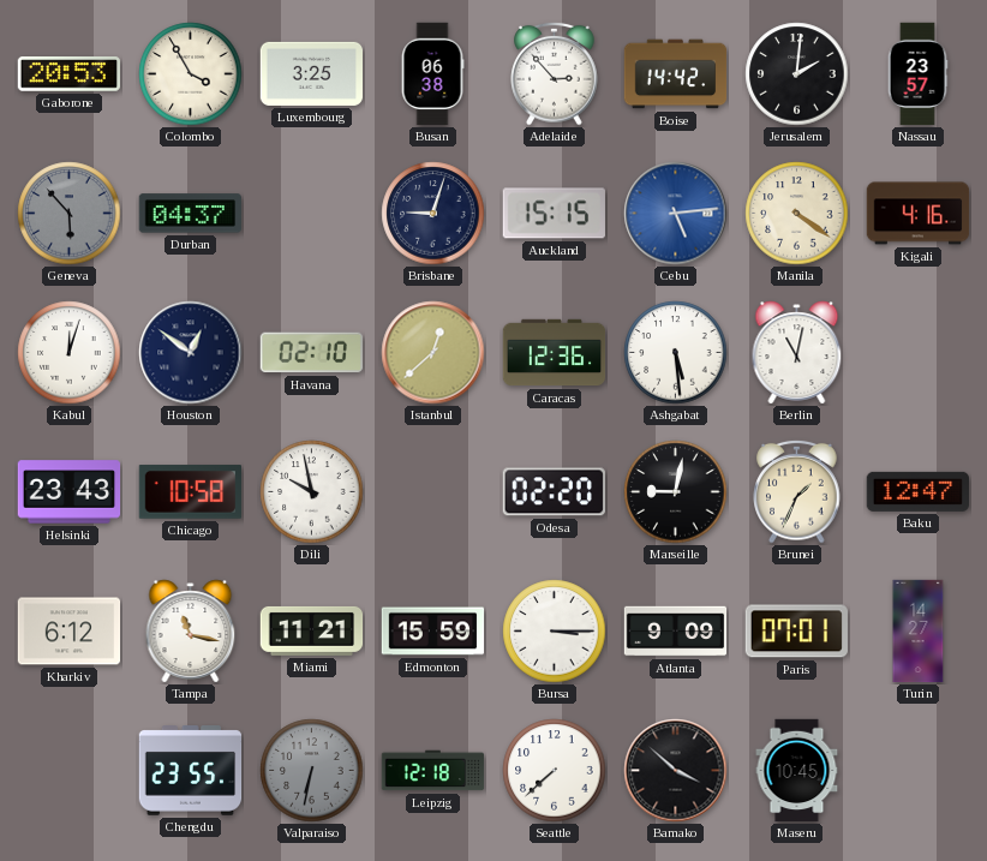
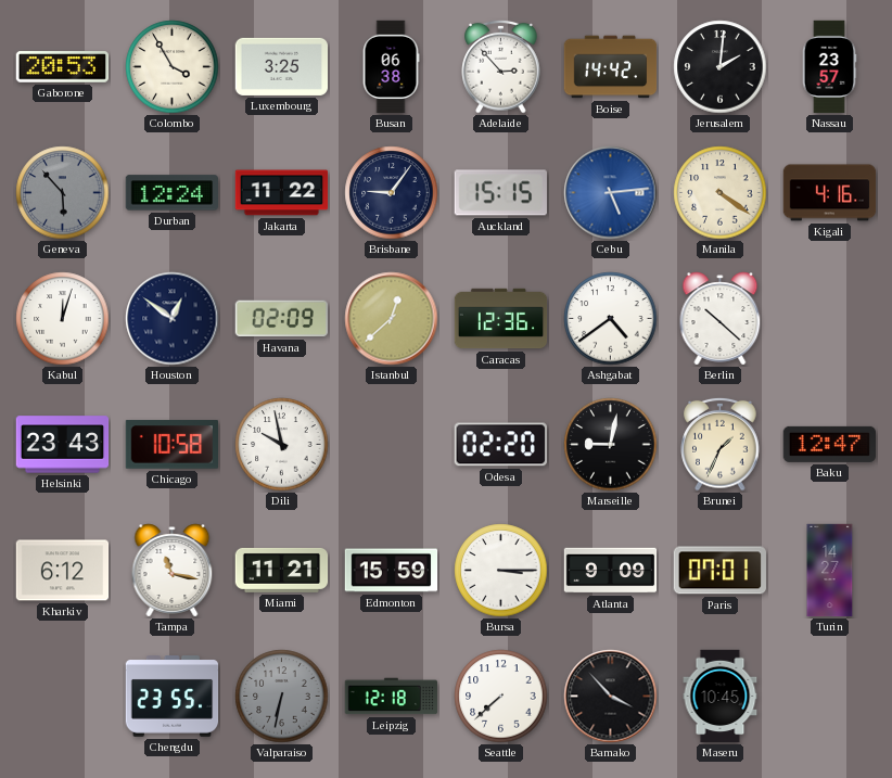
Durban: 04:37 -> 12:24 (171, 193)
Jakarta: none -> 11:22 (282, 193)
Brisbane: 9:03 -> 9:06 (392, 193)
Havana: 02:10 -> 02:09 (281, 319)
Ashgabat: 5:29 -> 4:39 (611, 319)
Berlin: 11:02 -> 10:22 (721, 319)
Bamako: 3:52 -> 3:53 (611, 697)
